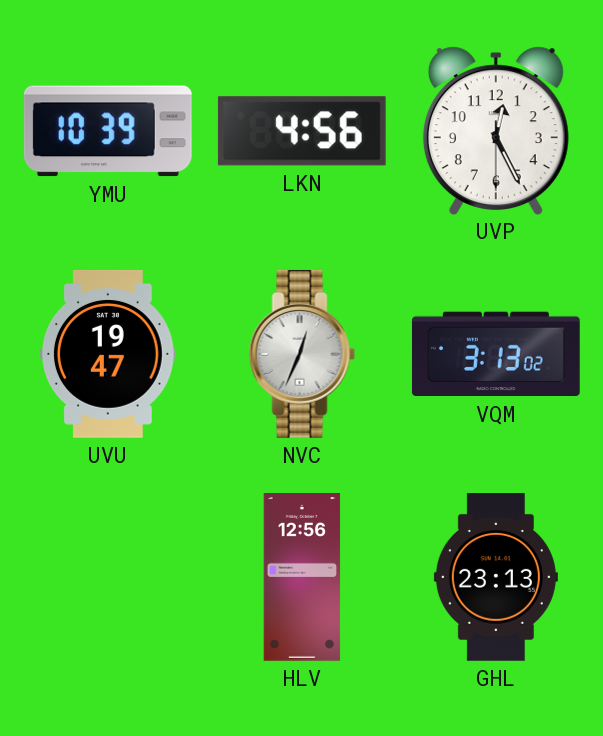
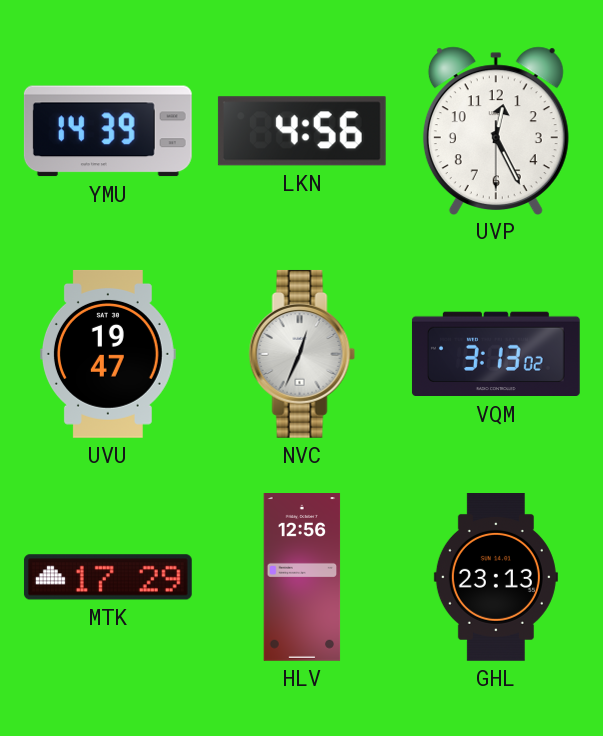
YMU: 10:39 -> 14:39 (108, 131)
MTK: none -> 17:29 (108, 577)
